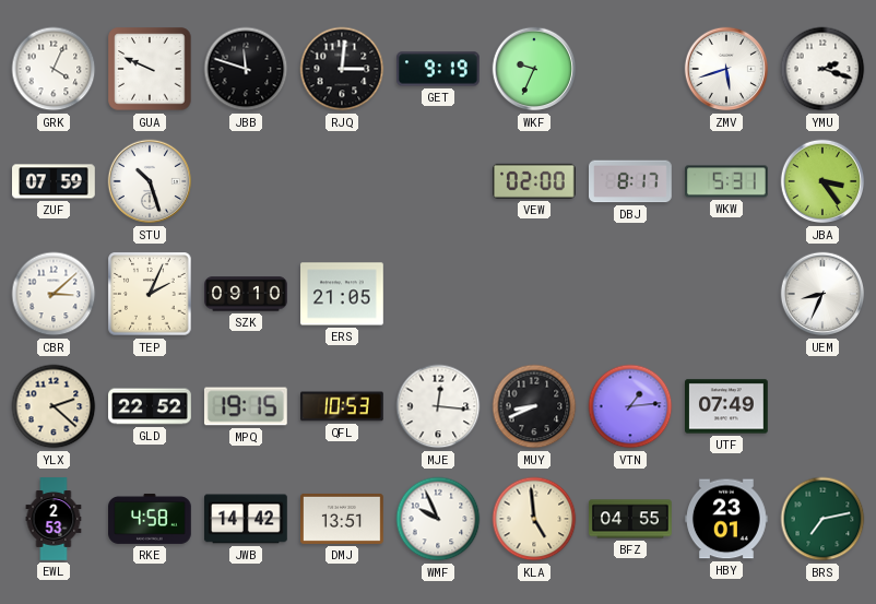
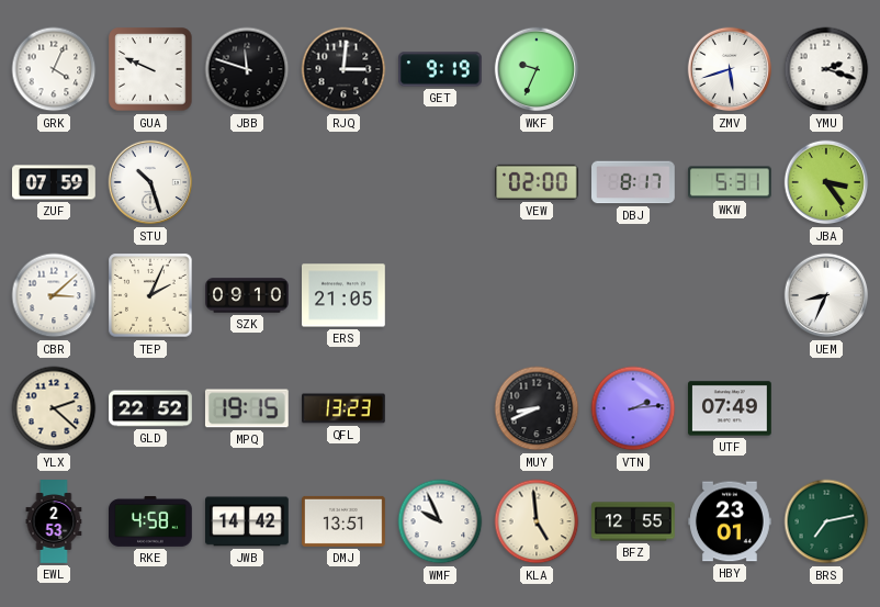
QFL: 10:53 -> 13:23 (345, 408)
MJE: 12:16 -> none (438, 406)
VTN: 1:14 -> 2:14 (633, 408)
BFZ: 04:55 -> 12:55 (634, 521)
